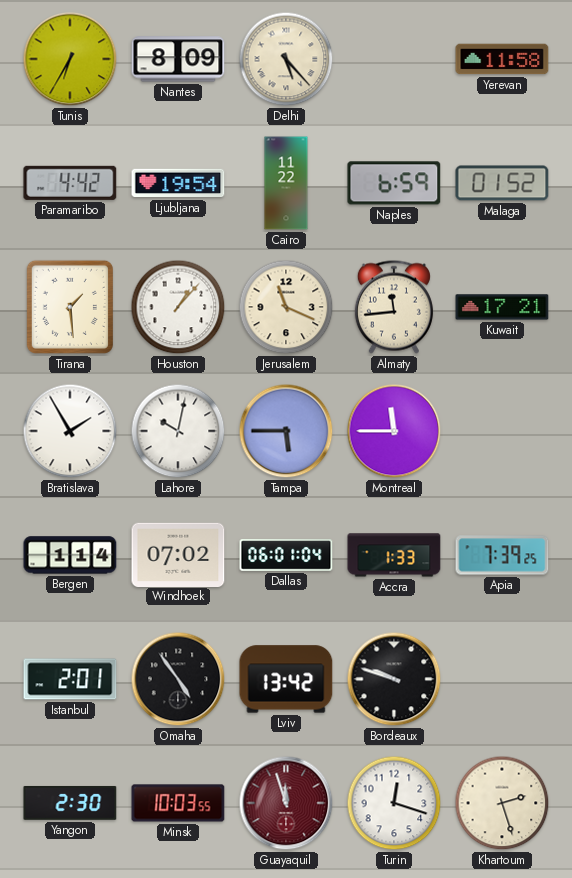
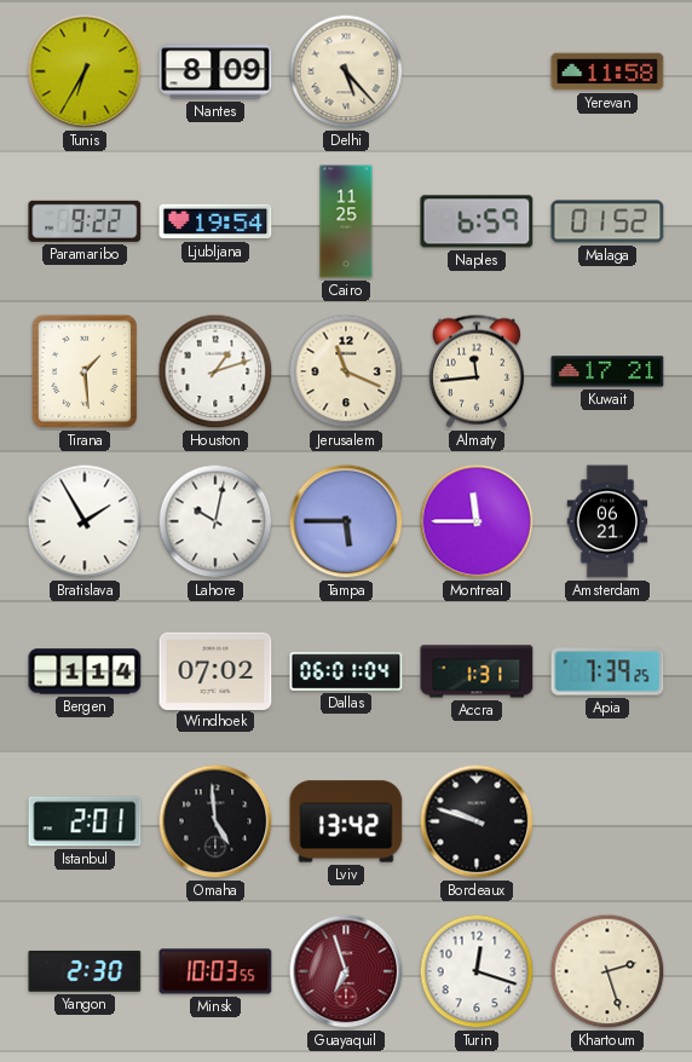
Paramaribo: 4:42 -> 9:22 (85, 221)
Cairo: 11:22 -> 11:25 (346, 221)
Houston: 1:07 -> 1:12 (215, 371)
Amsterdam: none -> 06:21 (607, 521)
Accra: 1:33 -> 1:31 (477, 671)
Omaha: 4:54 -> 4:59 (215, 821)
Guayaquil: 11:57 -> 6:57 (346, 971)
